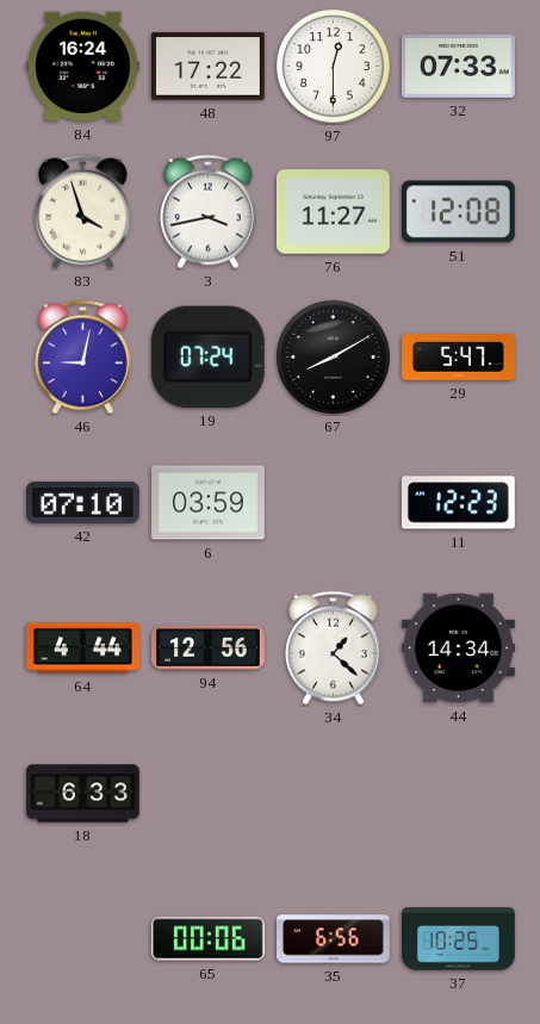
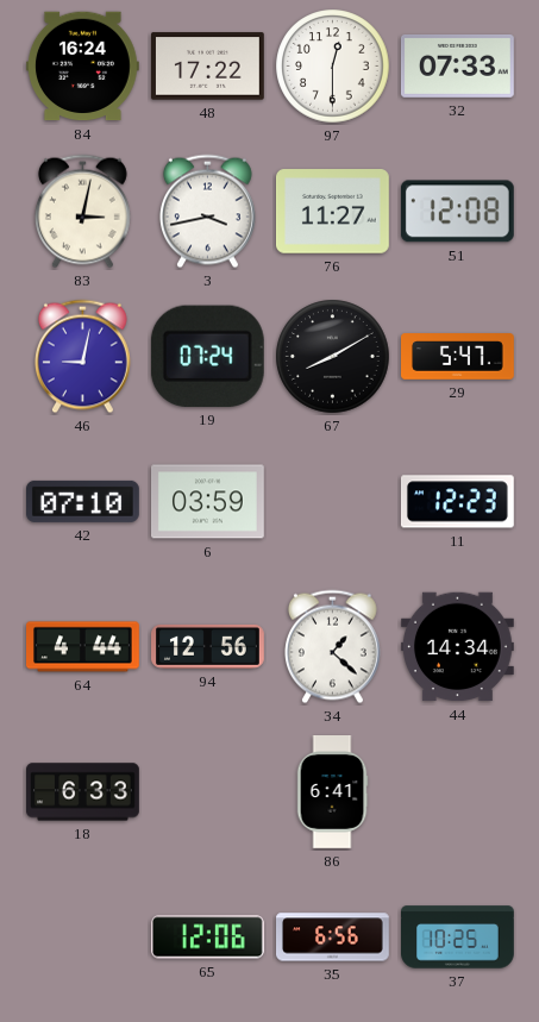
83: 3:57 -> 3:02 (82, 212)
86: none -> 6:41 (332, 792)
65: 00:06 -> 12:06 (207, 938)
